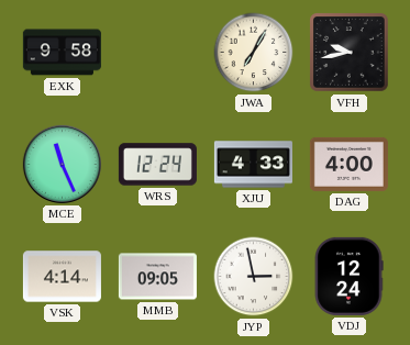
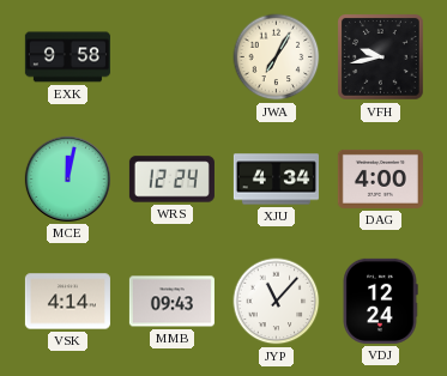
MCE: 11:26 -> 12:02 (67, 178)
XJU: 4:33 -> 4:34 (276, 180)
MMB: 09:05 -> 09:43 (171, 302)
JYP: 2:58 -> 11:07 (277, 302)
